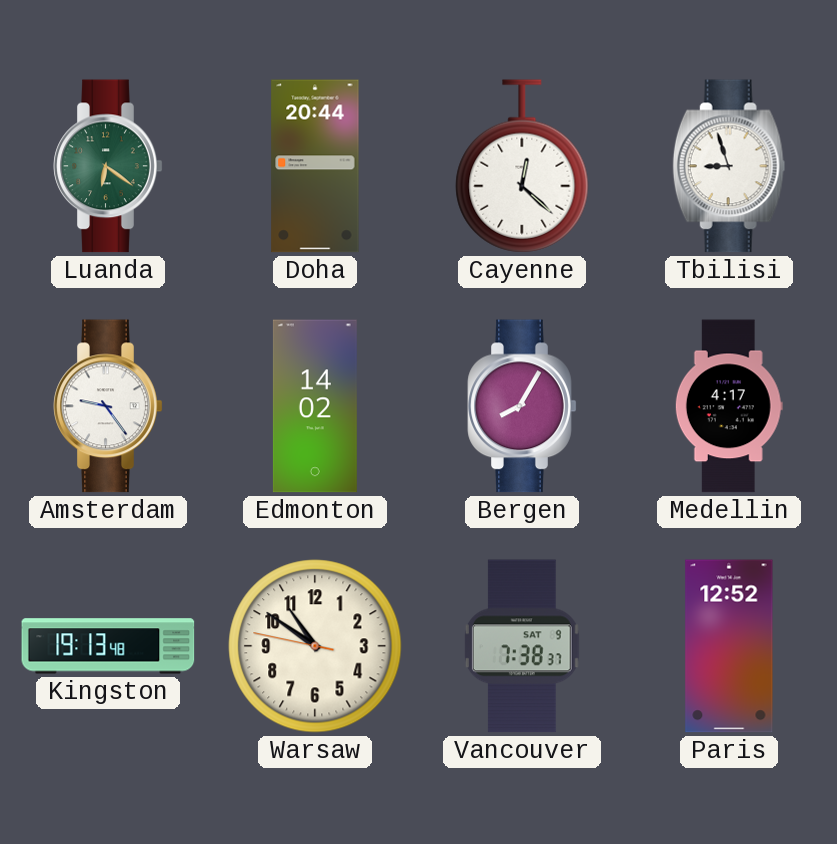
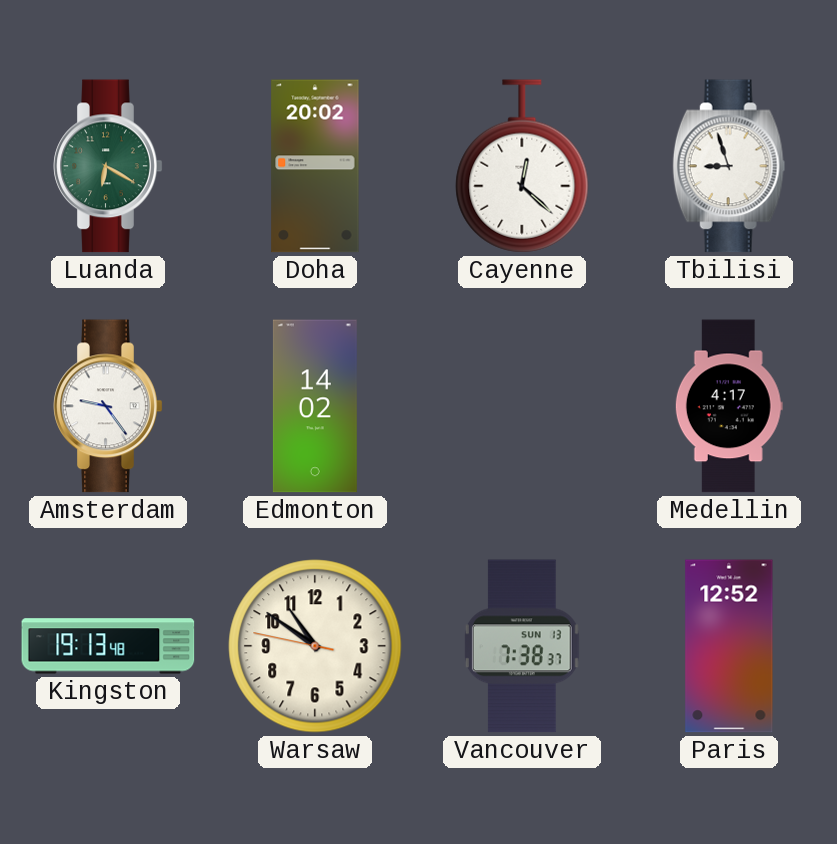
Luanda: 6:21 -> 6:20 (108, 166)
Doha: 20:44 -> 20:02 (315, 166)
Bergen: 8:05 -> none (522, 406)
Vancouver date: SAT 9 -> SUN 13 (522, 646)
